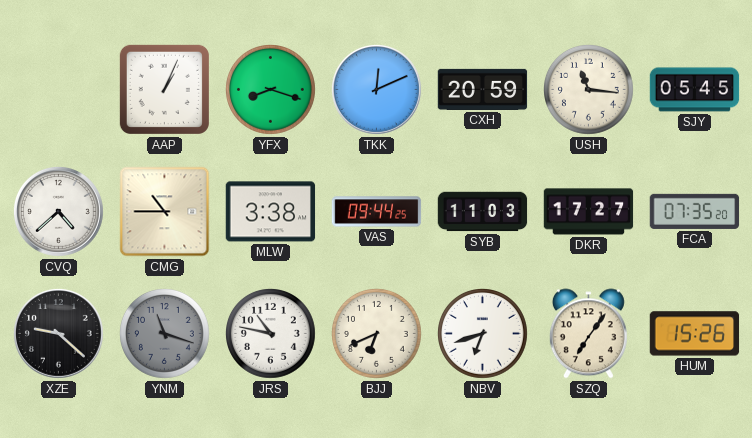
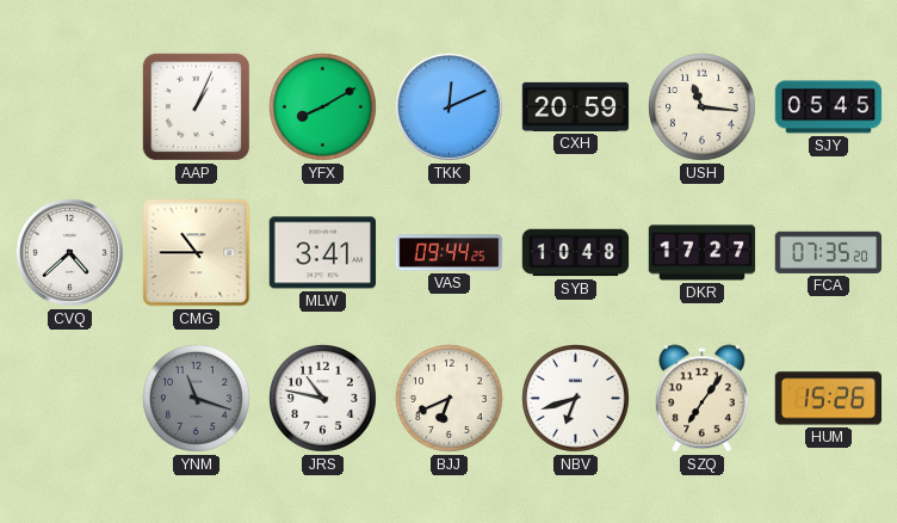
YFX: 8:18 -> 8:10 (323, 107)
MLW: 3:38 -> 3:41 (323, 253)
SYB: 11:03 -> 10:48 (576, 253)
XZE: 9:22 -> none (58, 333)
